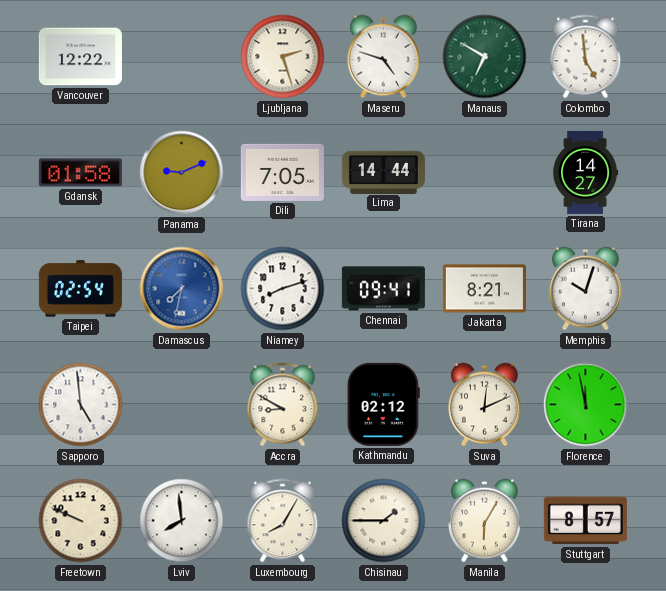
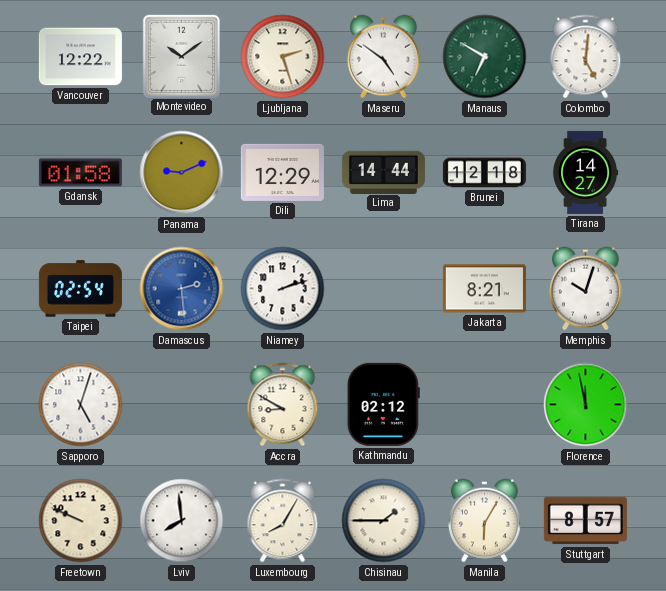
Montevideo: none -> 10:09 (181, 56)
Maseru: 4:48 -> 4:51 (384, 57)
Colombo: 4:59 -> 5:01 (586, 57)
Dili: 7:05 -> 12:29 (282, 172)
Brunei: none -> 12:18 (484, 173)
Damascus: 7:32 -> 2:29 (182, 289)
Niamey: 8:12 -> 2:12 (283, 289)
Chennai: 09:41 -> none (383, 289)
Sapporo: 4:59 -> 5:03 (81, 405)
Suva: 12:11 -> none (485, 405)
